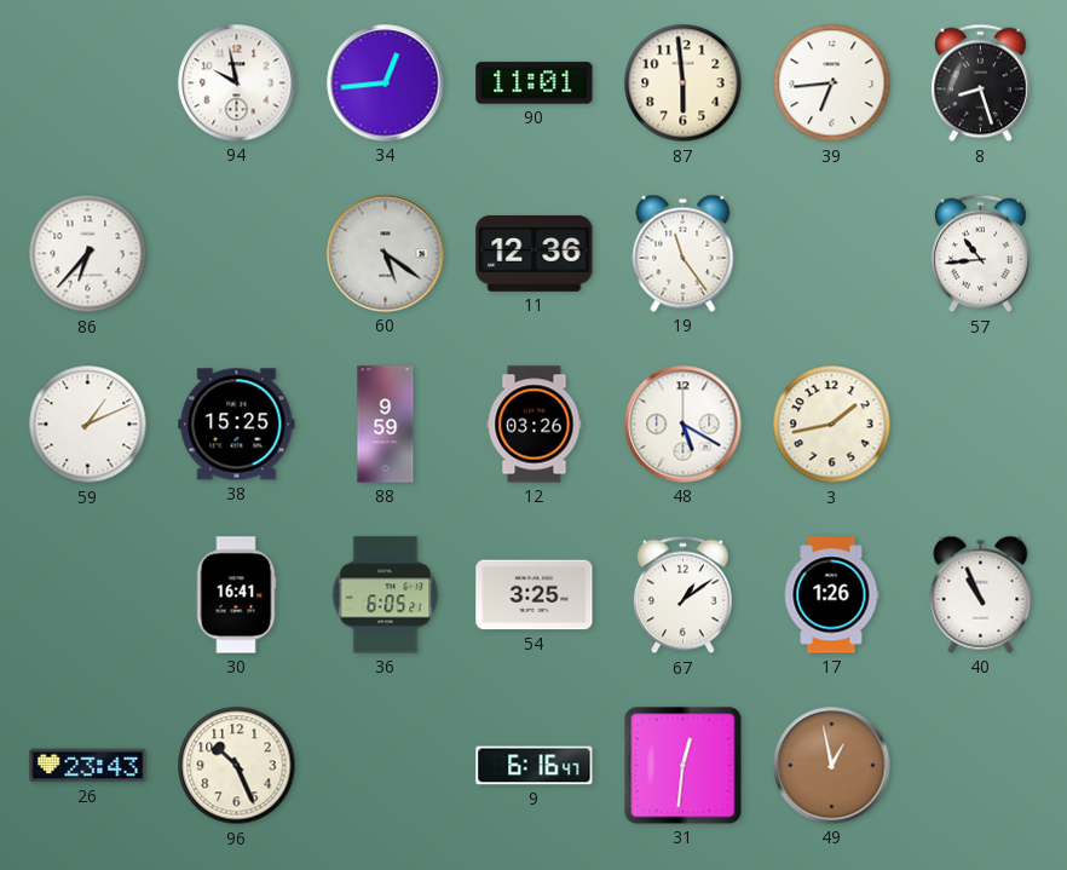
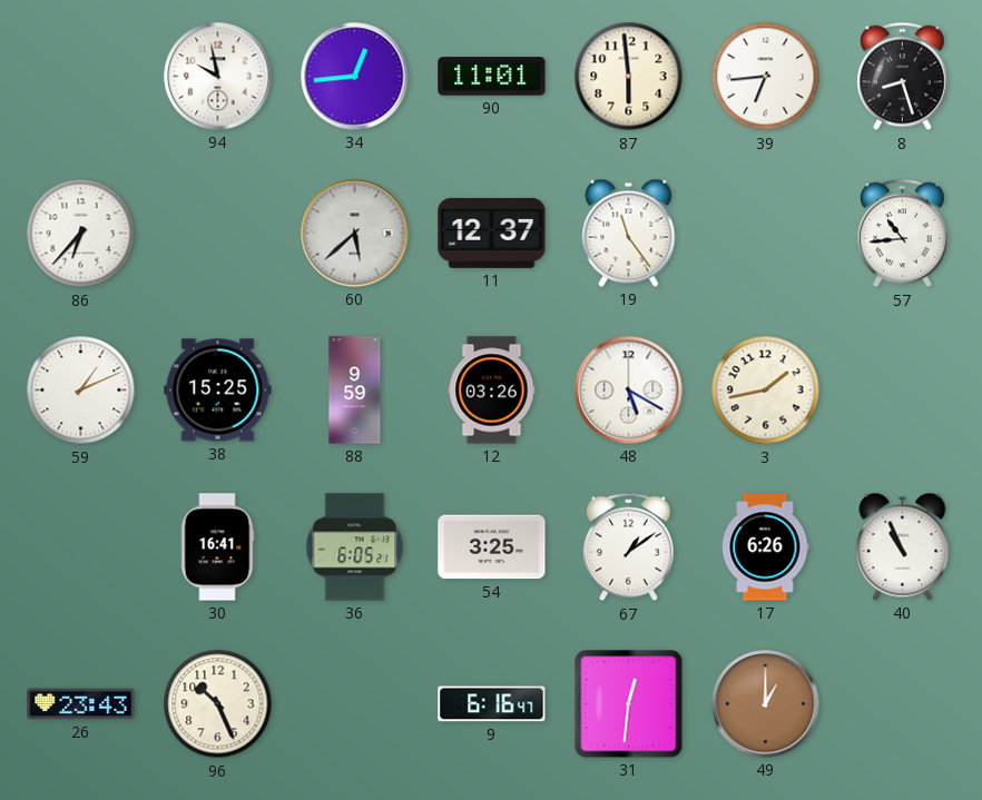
60: 5:21 -> 5:38 (355, 234)
11: 12:36 -> 12:37 (492, 233)
17: 1:26 -> 6:26 (766, 547)
49: 12:58 -> 1:00 (766, 704)
